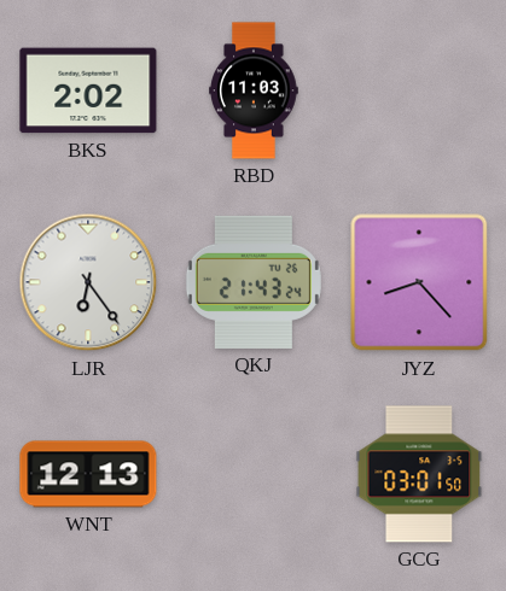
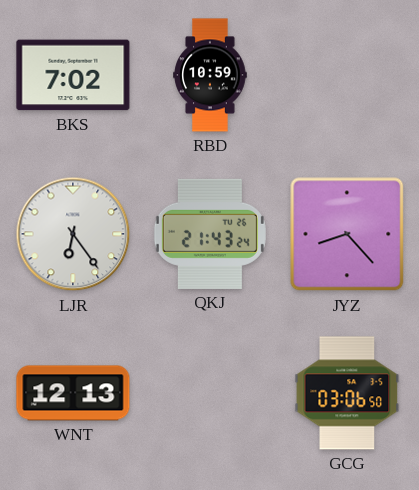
BKS: 2:02 -> 7:02 (73, 75)
RBD: 11:03 -> 10:59 (210, 75)
GCG: 03:01 -> 03:06 (347, 393)
